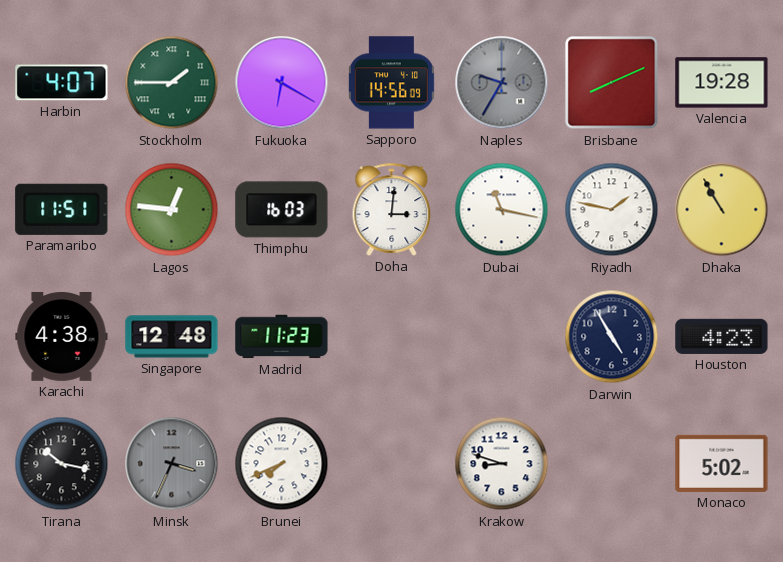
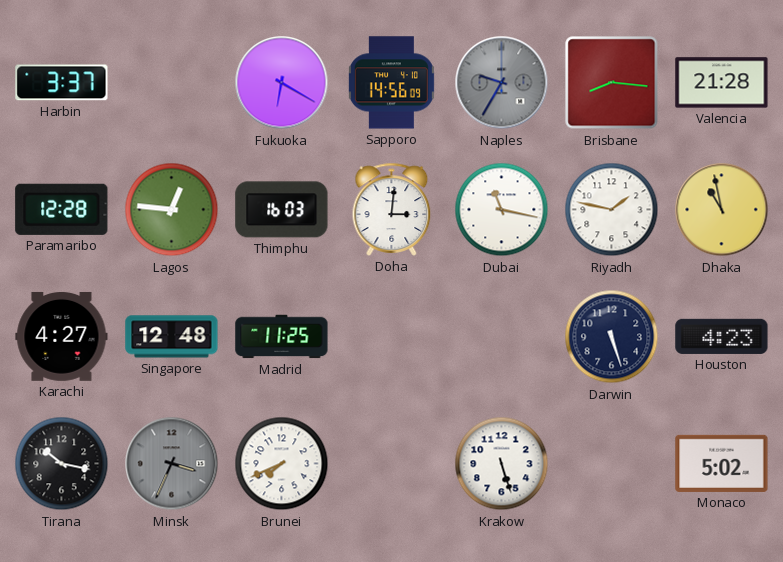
Harbin: 4:07 -> 3:37 (62, 83)
Stockholm: 1:45 -> none (172, 83)
Brisbane: 8:11 -> 8:16 (612, 83)
Valencia: 19:28 -> 21:28 (722, 83)
Paramaribo: 11:51 -> 12:28 (62, 209)
Dhaka: 10:55 -> 10:58 (722, 210)
Karachi: 4:38 -> 4:27 (62, 336)
Madrid: 11:23 -> 11:25 (282, 337)
Darwin: 4:55 -> 5:27 (612, 337)
Krakow: 8:48 -> 5:27 (502, 464)
